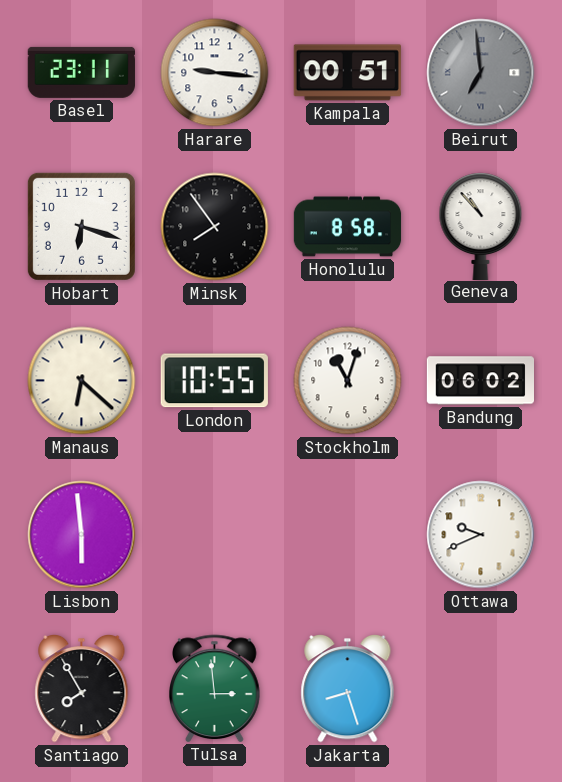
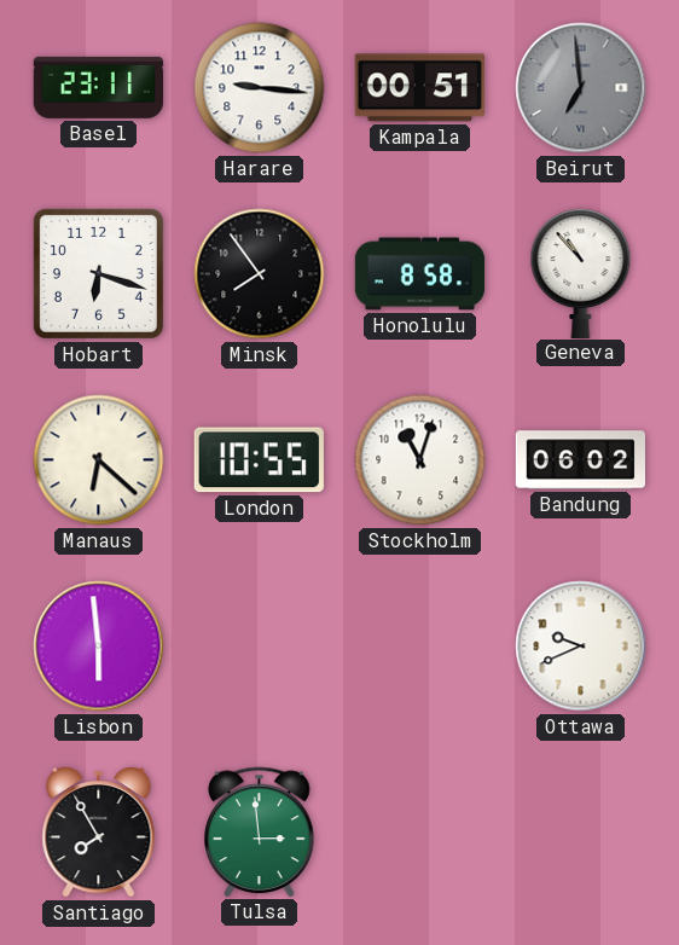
Jakarta: 8:27 -> none (348, 688)
